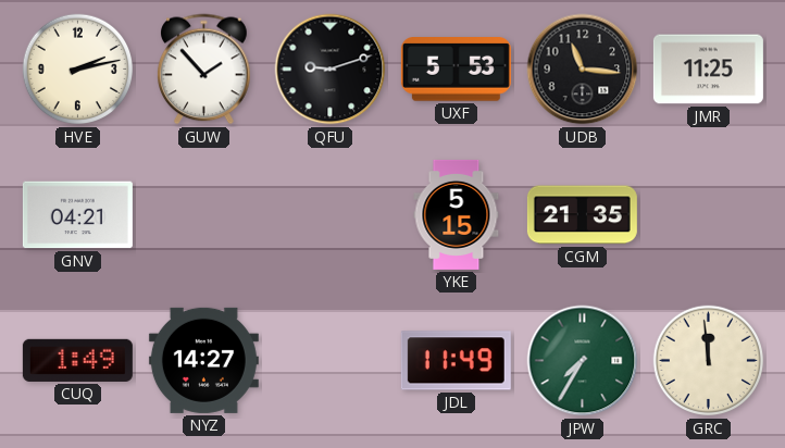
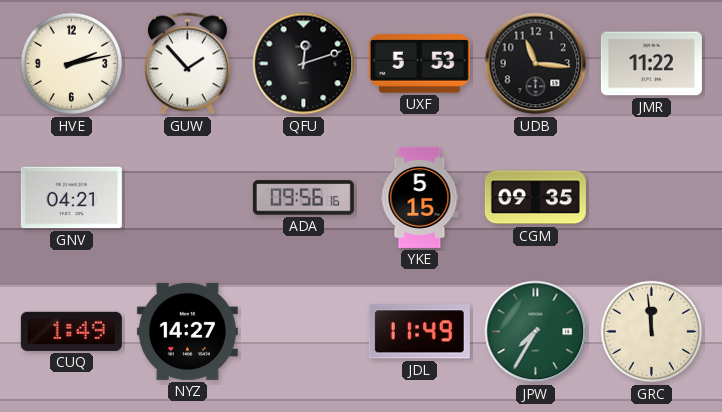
QFU: 9:12 -> 12:12 (304, 64)
JMR: 11:25 -> 11:22 (651, 64)
ADA: none -> 09:56 (303, 198)
CGM: 21:35 -> 09:35 (535, 198)
